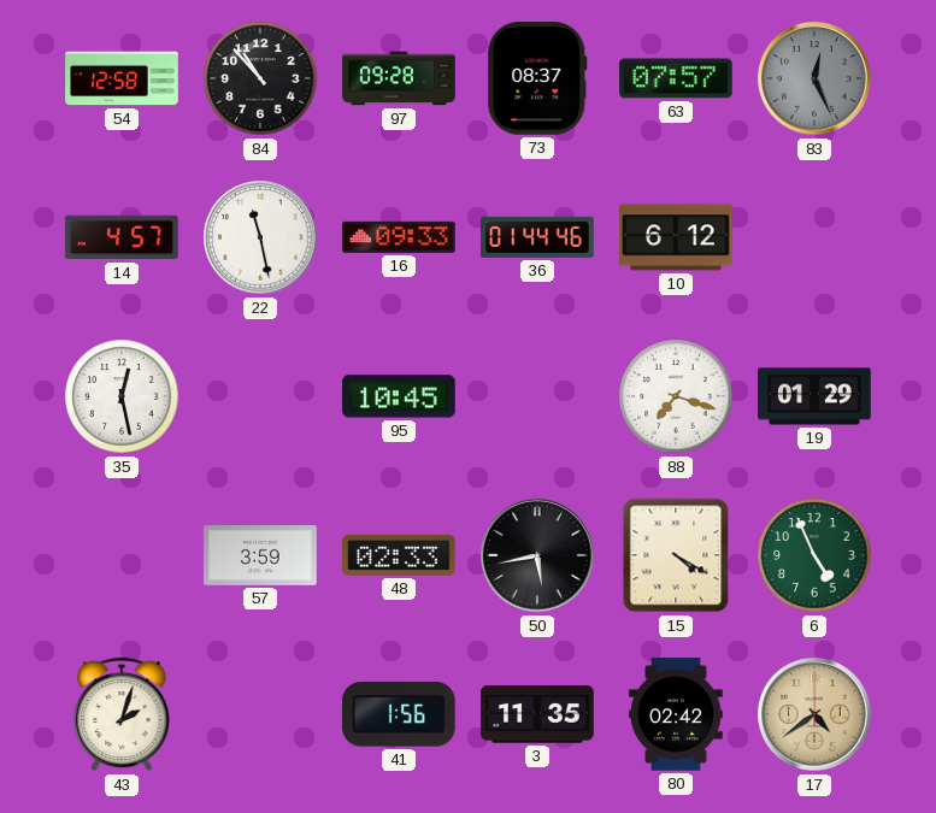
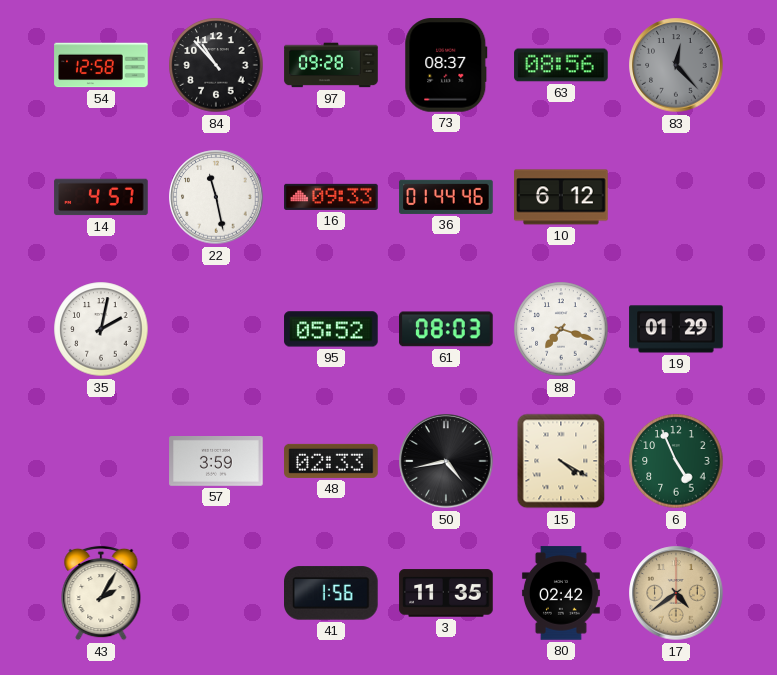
63: 07:57 -> 08:56 (561, 65)
83: 12:26 -> 12:23 (676, 65)
35: 12:28 -> 2:02 (101, 329)
95: 10:45 -> 05:52 (331, 329)
61: none -> 08:03 (446, 329)
50: 5:43 -> 4:43 (446, 461)
43: 2:03 -> 2:05 (101, 593)
